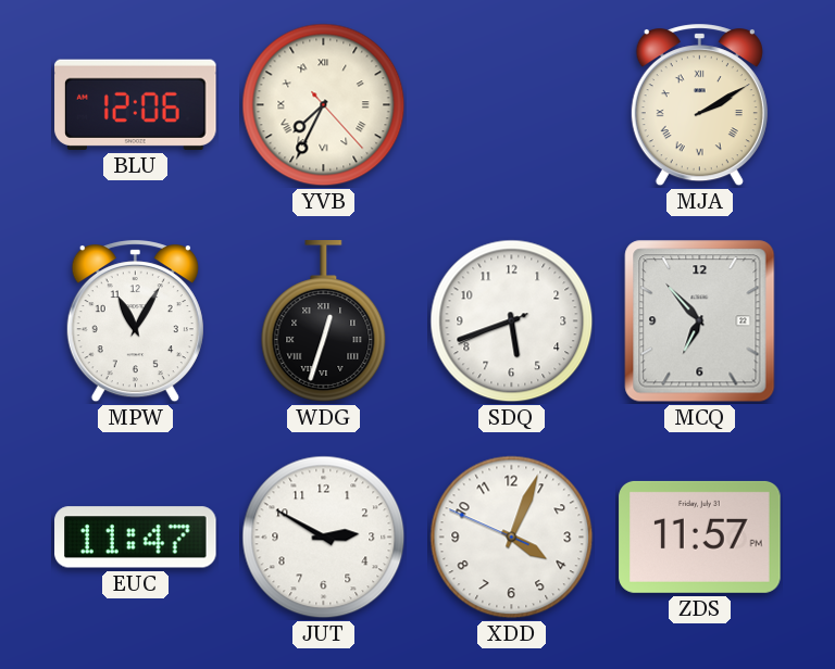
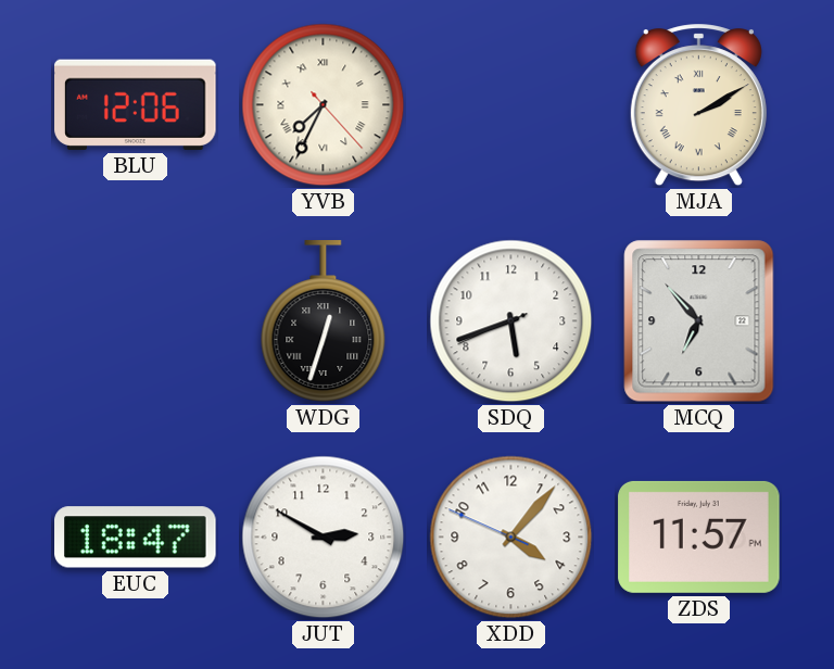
MPW: 11:05 -> none (135, 321)
EUC: 11:47 -> 18:47 (136, 538)
XDD: 4:03 -> 4:06 (511, 538)
